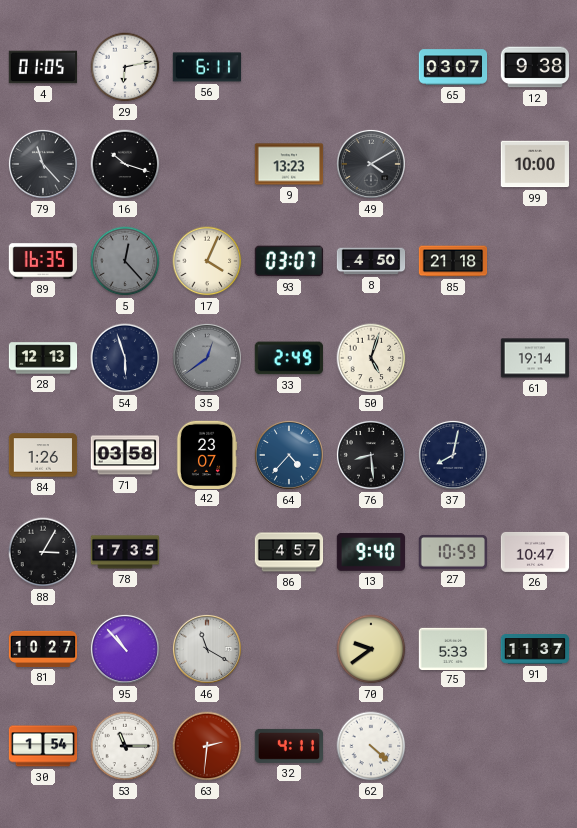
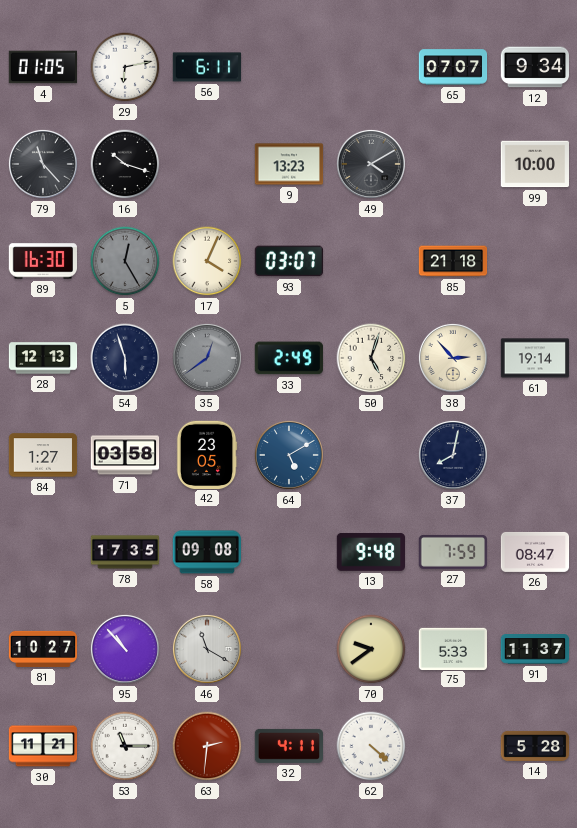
65: 03:07 -> 07:07 (453, 67)
12: 9:38 -> 9:34 (534, 67)
89: 16:35 -> 16:30 (42, 261)
5: 12:23 -> 12:25 (125, 261)
8: 4:50 -> none (371, 261)
38: none -> 2:53 (453, 358)
84: 1:26 -> 1:27 (43, 455)
42: 23:07 -> 23:05 (207, 454)
64: 4:37 -> 5:10 (289, 455)
76: 8:29 -> none (371, 455)
88: 3:05 -> none (43, 552)
58: none -> 09:08 (206, 552)
86: 4:57 -> none (289, 552)
13: 9:40 -> 9:48 (370, 552)
27: 10:59 -> 7:59 (452, 552)
26: 10:47 -> 08:47 (535, 552)
30: 1:54 -> 11:21 (43, 746)
14: none -> 5:28 (535, 746)
